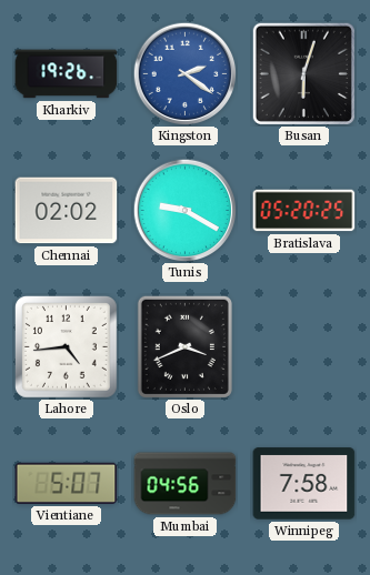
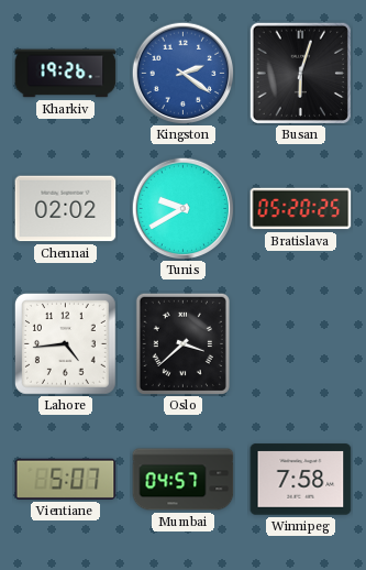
Tunis: 9:20 -> 9:40 (182, 208)
Oslo: 3:41 -> 3:38 (182, 343)
Mumbai: 04:56 -> 04:57 (184, 480)
